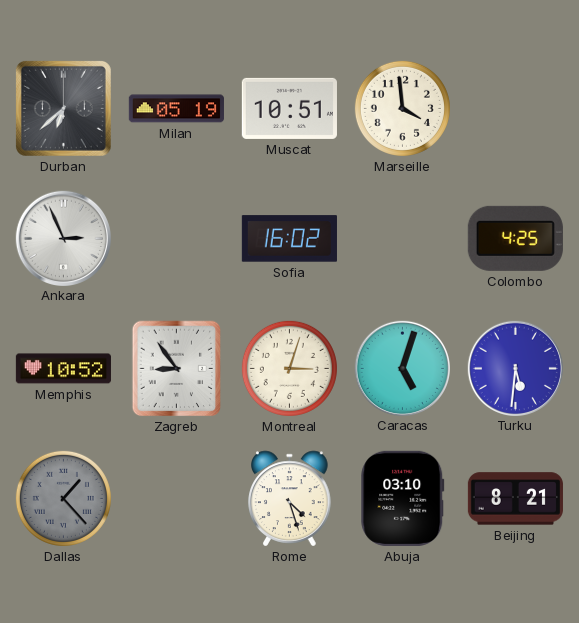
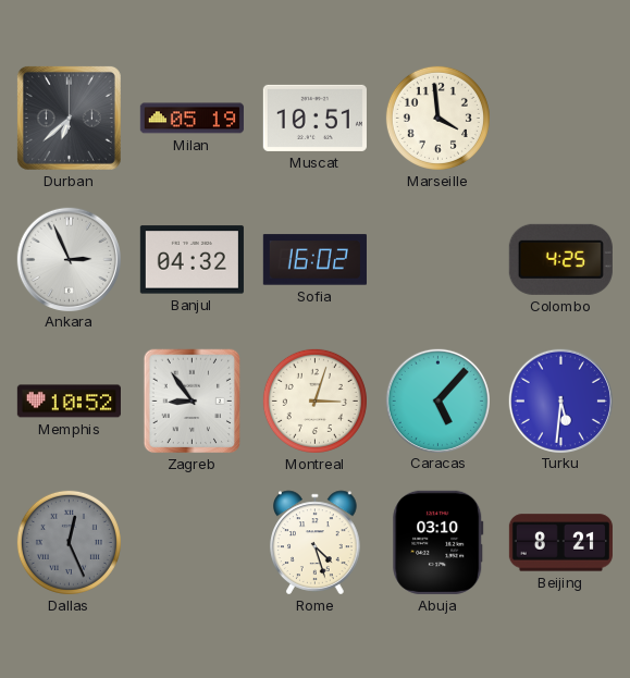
Banjul: none -> 04:32 (192, 260)
Caracas: 5:03 -> 5:07 (437, 400)
Dallas: 1:23 -> 12:26 (69, 542)
